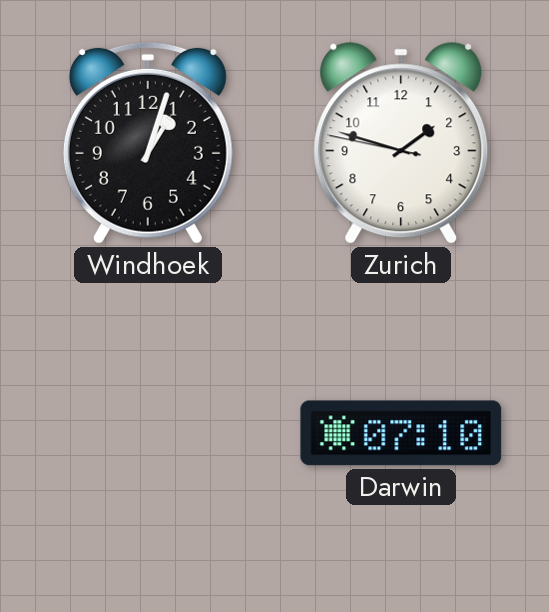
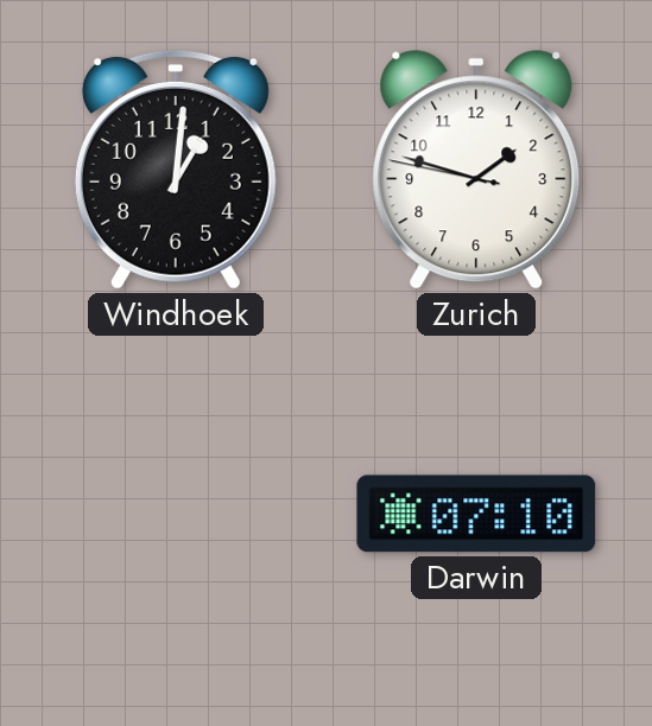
Windhoek: 1:03 -> 1:01 (176, 170)
